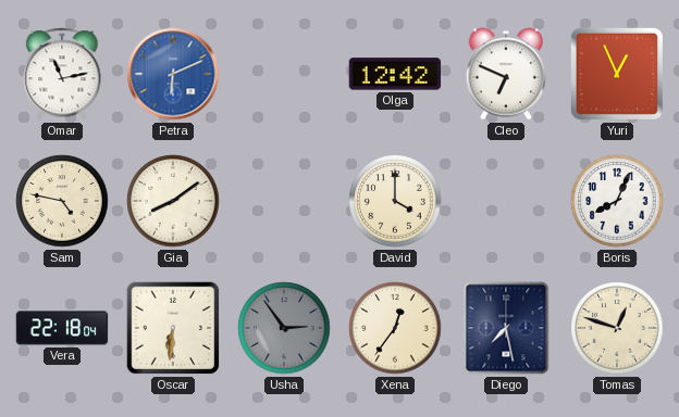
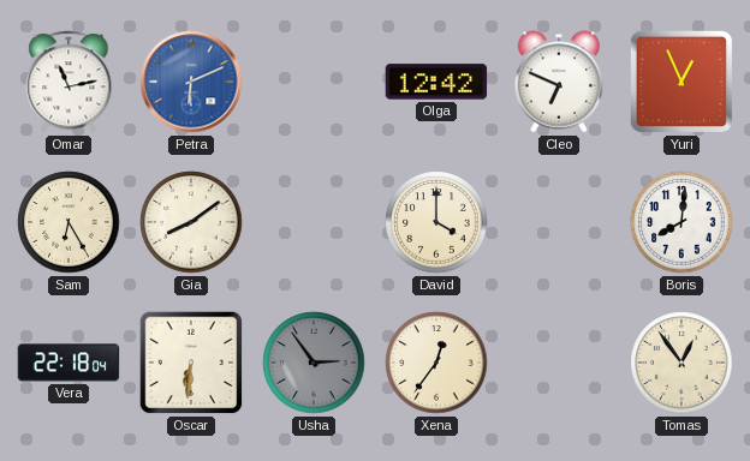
Sam: 4:47 -> 6:25 (69, 222)
Boris: 8:04 -> 8:01 (681, 222)
Diego: 7:28 -> none (506, 328)
Tomas: 12:48 -> 12:54 (681, 363)
